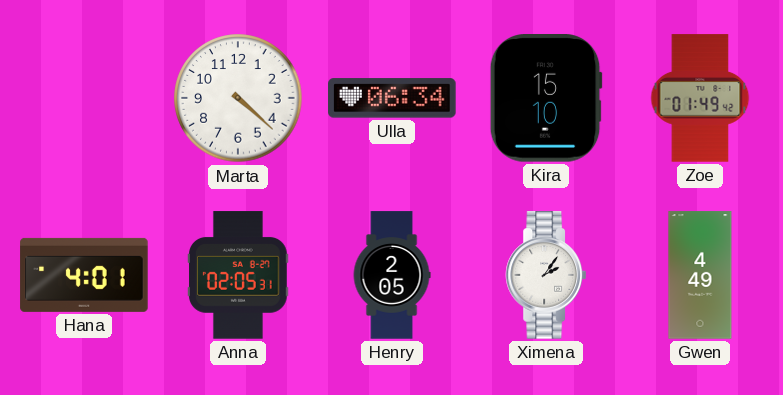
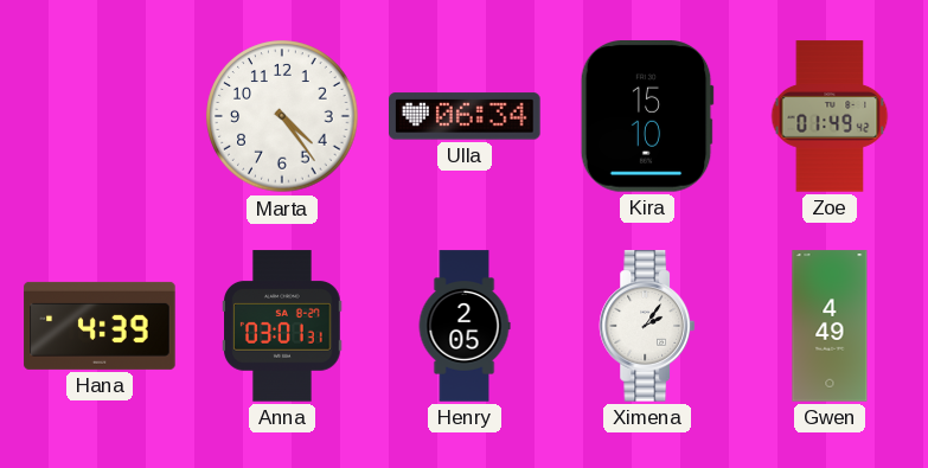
Marta: 4:22 -> 4:24 (282, 116)
Hana: 4:01 -> 4:39 (100, 326)
Anna: 02:05 -> 03:01 (282, 326)
